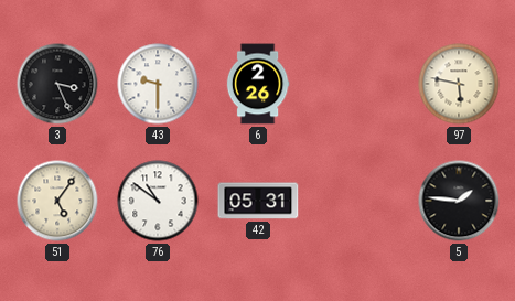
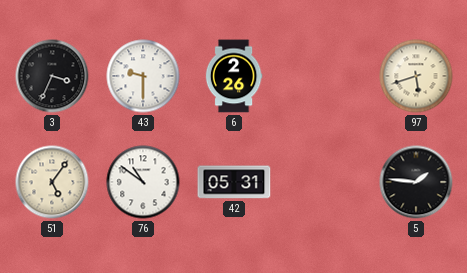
3: 3:26 -> 3:34 (52, 76)
97: 5:47 -> 5:42 (416, 76)
